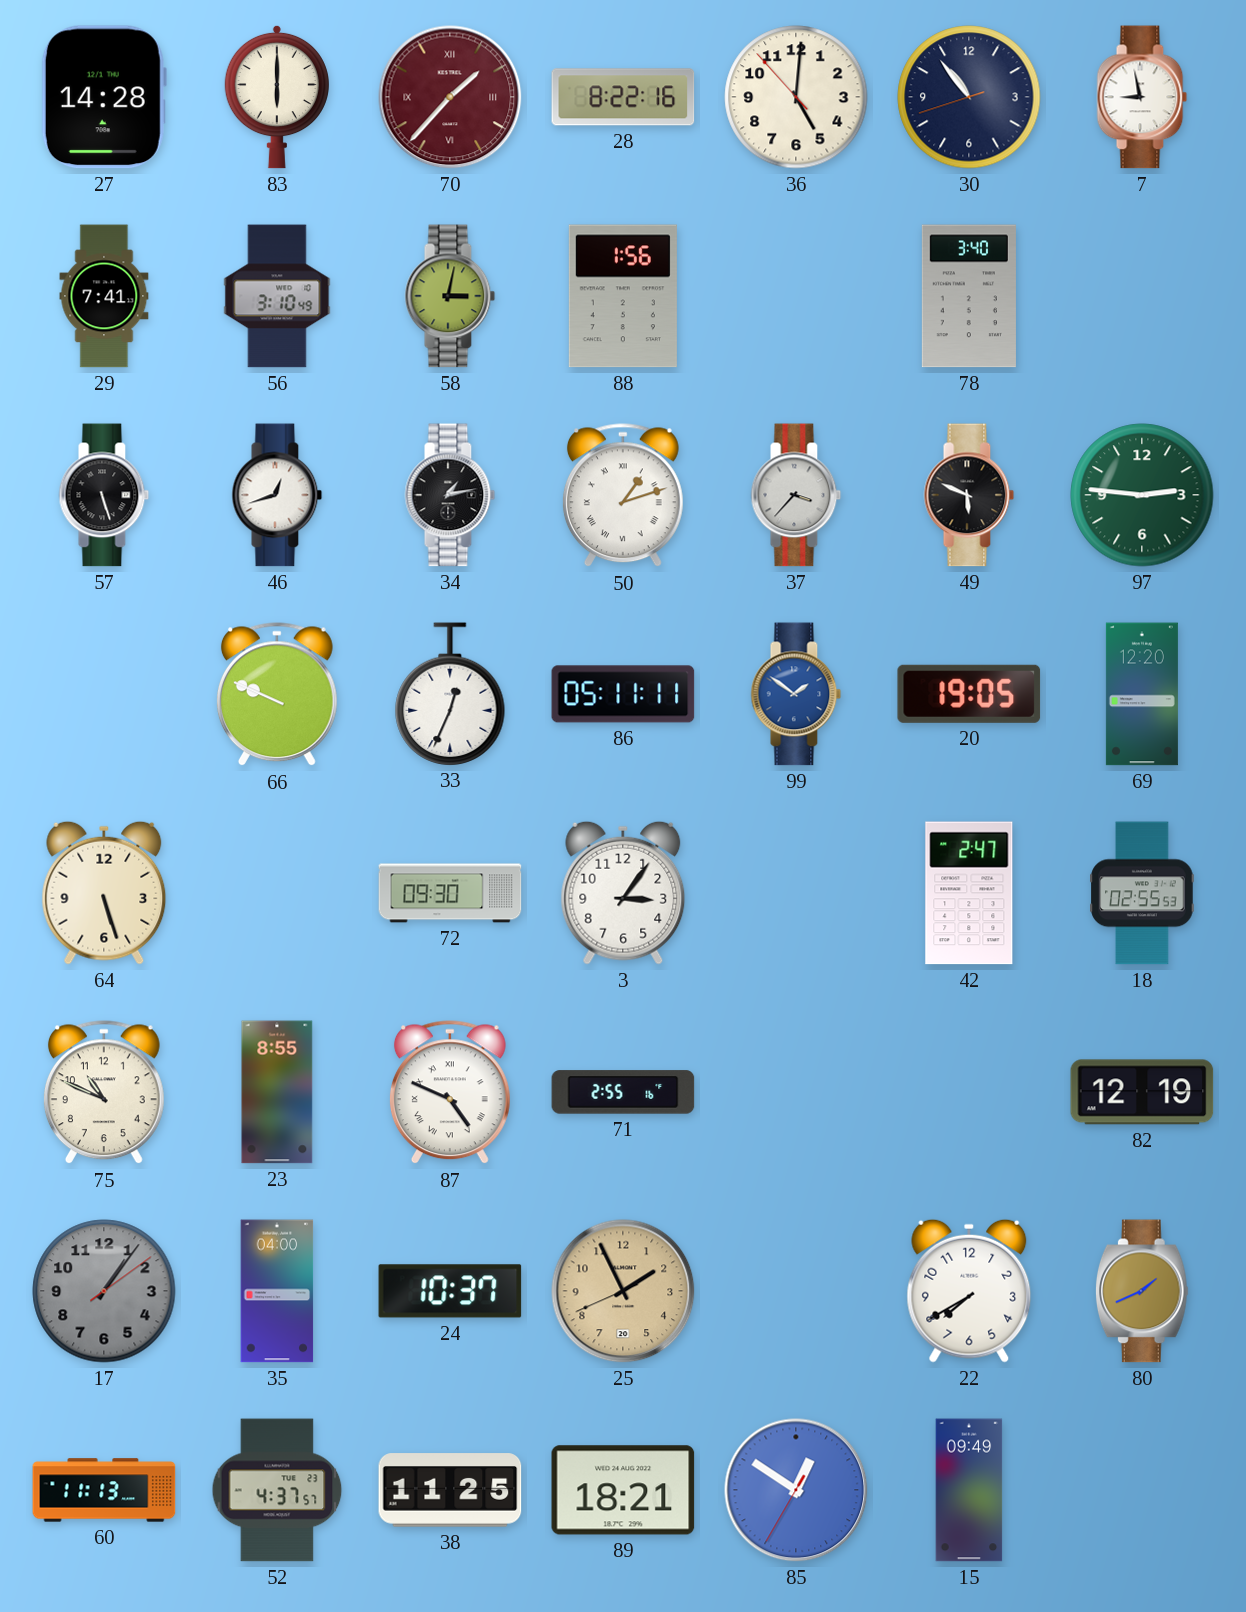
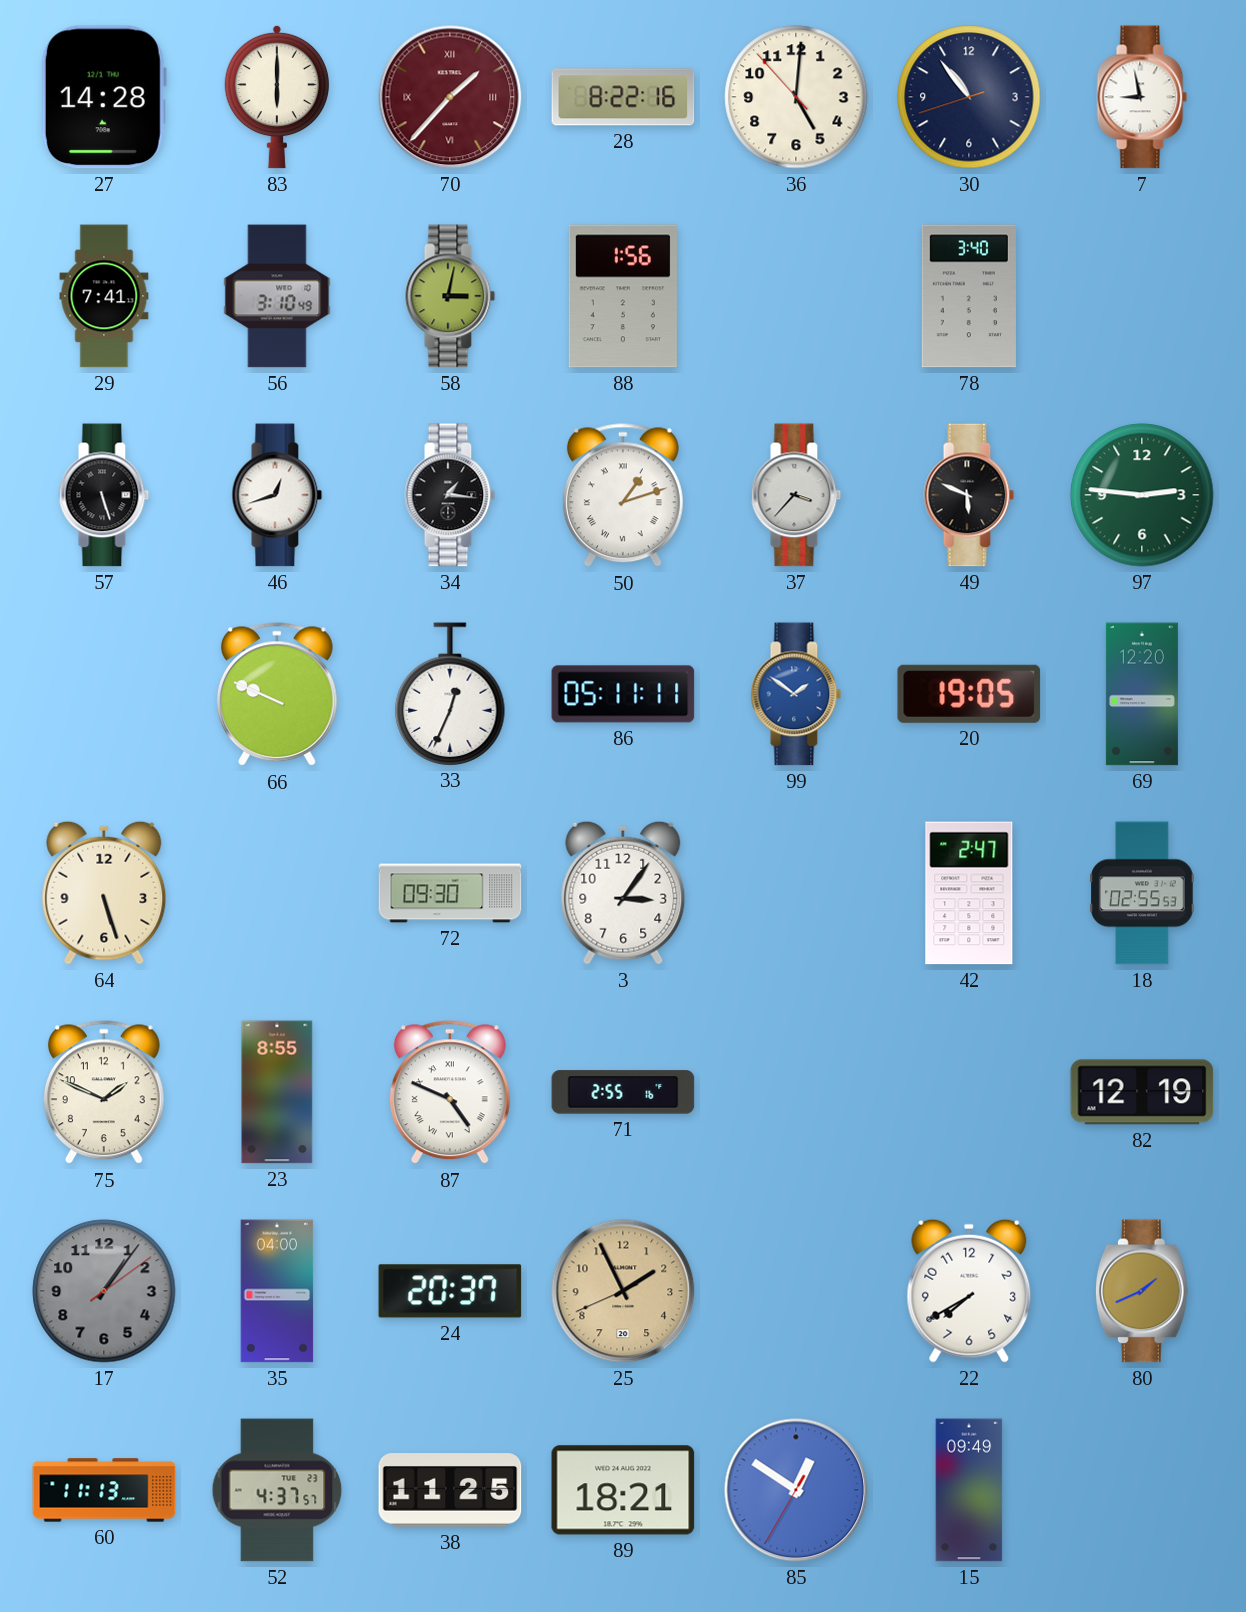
34: 1:13 -> 1:16 (450, 495)
75: 10:49 -> 1:49 (104, 1093)
24: 10:37 -> 20:37 (450, 1291)
